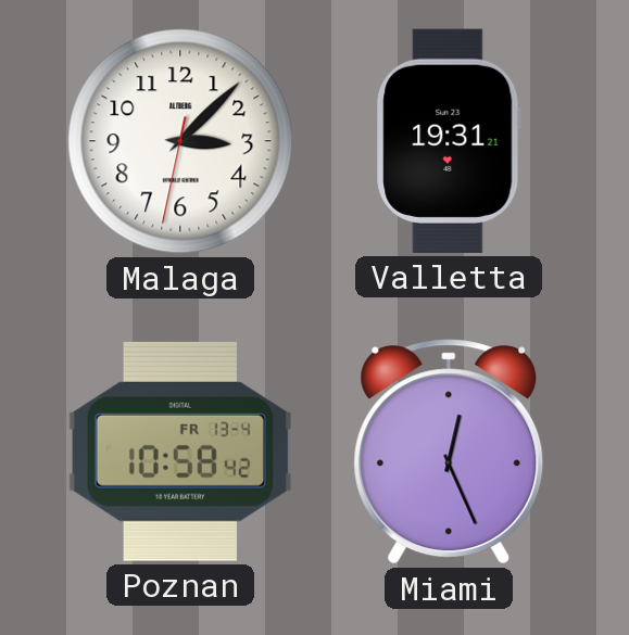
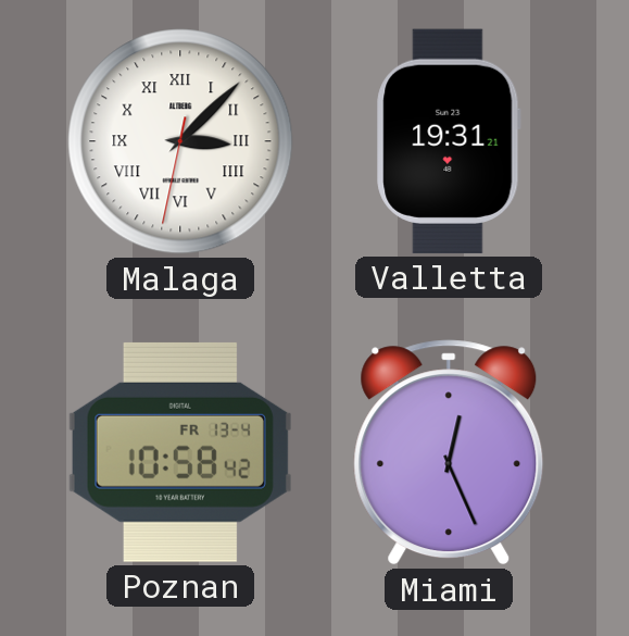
Malaga numerals: Arabic -> Roman (180, 141)
